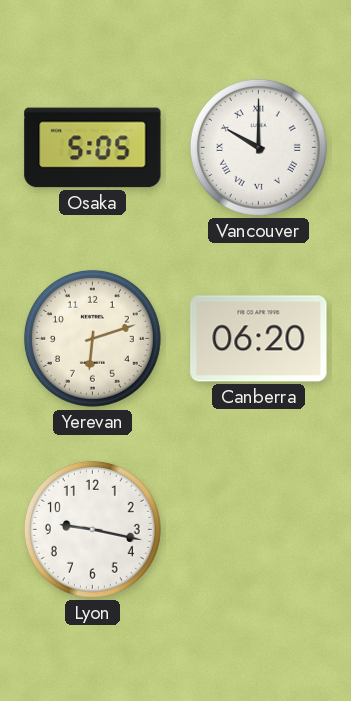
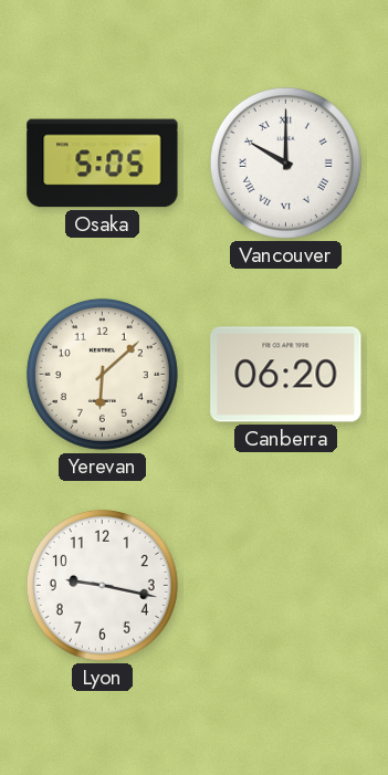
Yerevan: 6:12 -> 6:08 (102, 374)
